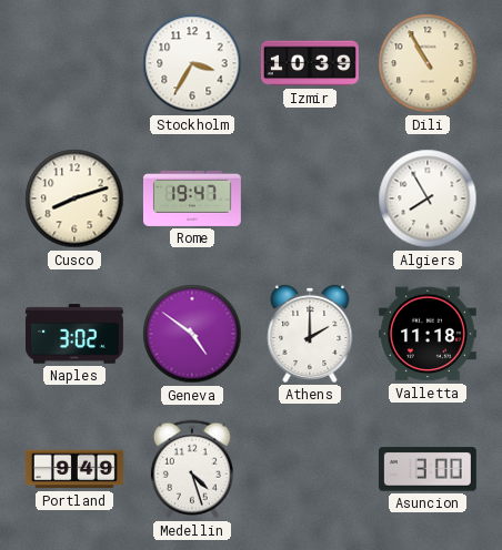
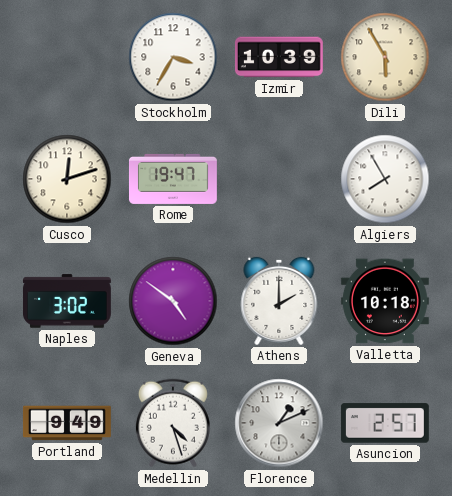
Dili: 10:55 -> 5:55 (385, 57)
Cusco: 8:12 -> 12:12 (67, 179)
Valletta: 11:18 -> 10:18 (385, 301)
Florence: none -> 1:11 (279, 423)
Asuncion: 3:00 -> 2:57 (385, 423)
